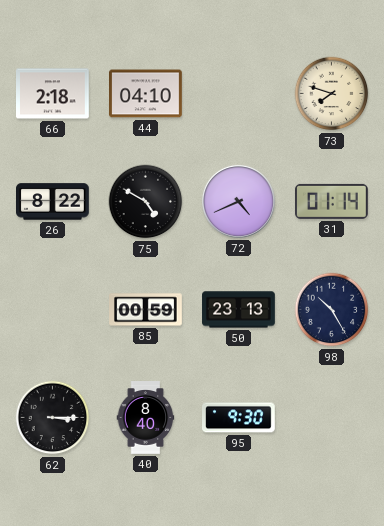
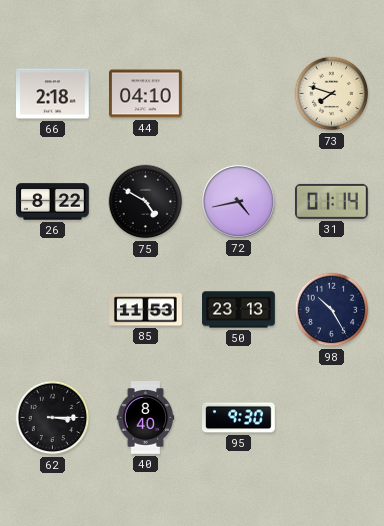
72: 4:41 -> 4:43 (238, 201)
85: 00:59 -> 11:53 (146, 310)
